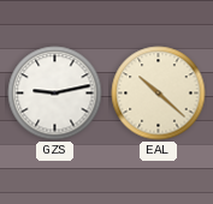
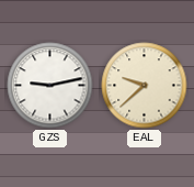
EAL: 10:22 -> 9:38 (145, 86)
